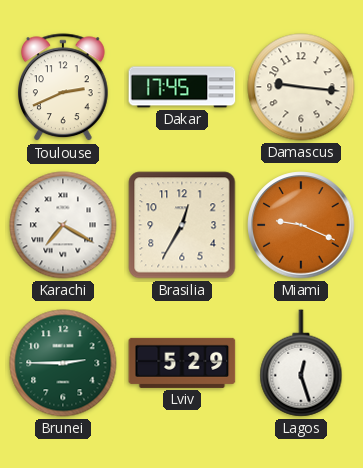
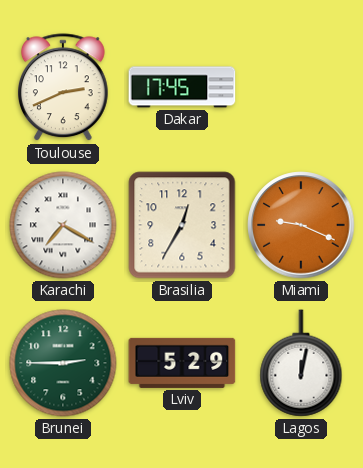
Damascus: 9:16 -> none (301, 87)
Lagos: 12:27 -> 12:02 (301, 363)
